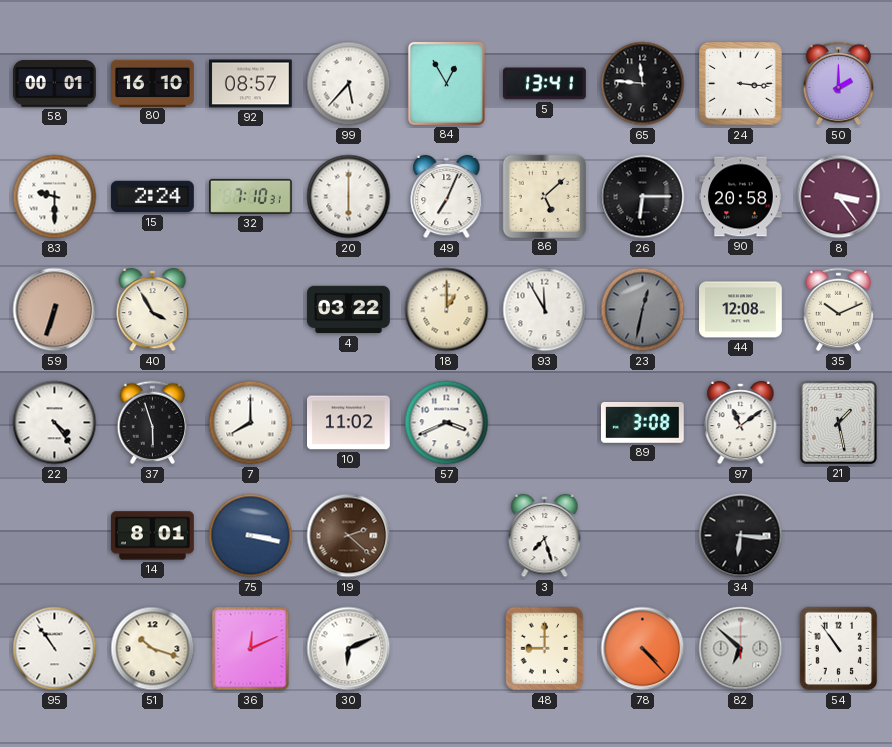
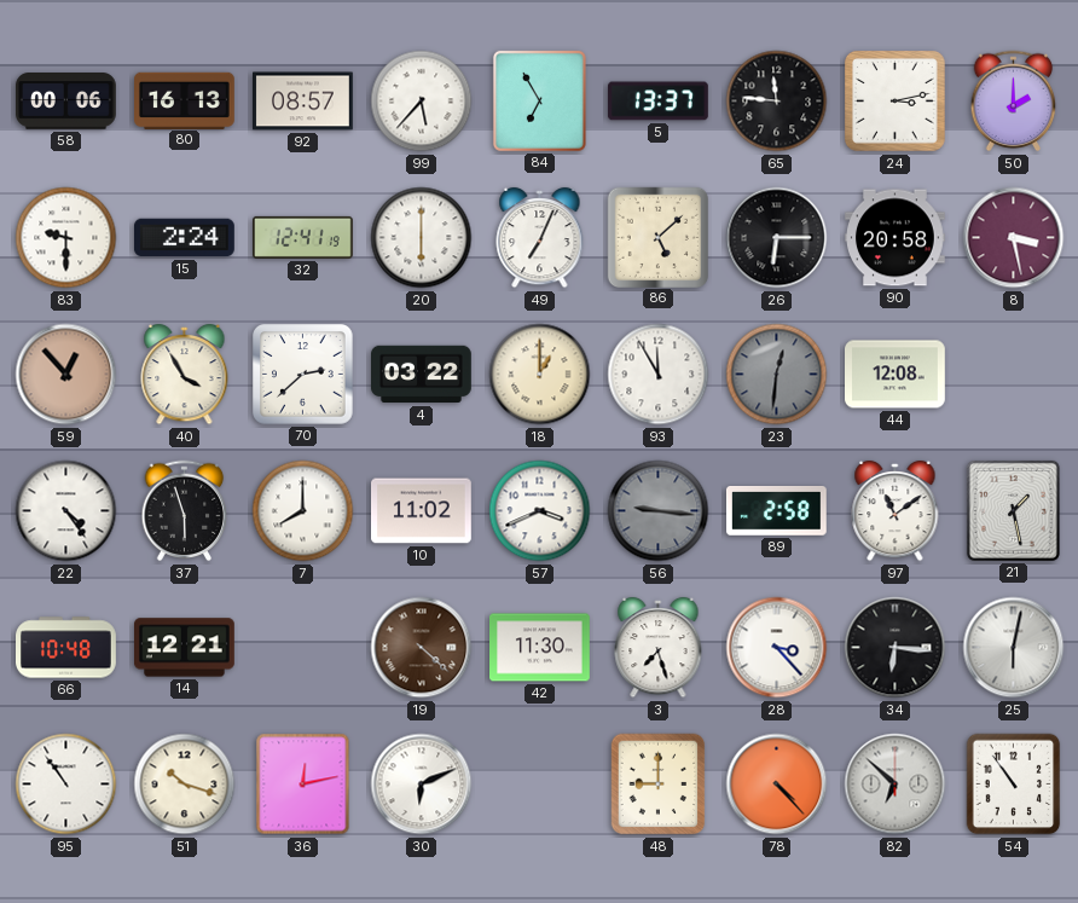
58: 00:01 -> 00:06 (66, 102)
80: 16:10 -> 16:13 (185, 100)
84: 12:55 -> 6:55 (539, 100)
5: 13:41 -> 13:37 (659, 102)
24: 3:16 -> 3:13 (896, 102)
32: 7:10 -> 12:41 (303, 237)
8: 3:24 -> 3:28 (1014, 238)
59: 6:33 -> 12:53 (66, 375)
70: none -> 2:38 (303, 375)
23: 12:32 -> 12:31 (777, 375)
35: 10:11 -> none (839, 310)
56: none -> 9:16 (659, 511)
89: 3:08 -> 2:58 (776, 511)
66: none -> 10:48 (66, 648)
14: 8:01 -> 12:21 (185, 648)
75: 3:17 -> none (251, 536)
19: 2:22 -> 4:22 (422, 648)
42: none -> 11:30 (540, 648)
28: none -> 3:23 (777, 648)
25: none -> 6:02 (1014, 648)
36: 12:11 -> 12:13 (303, 785)
